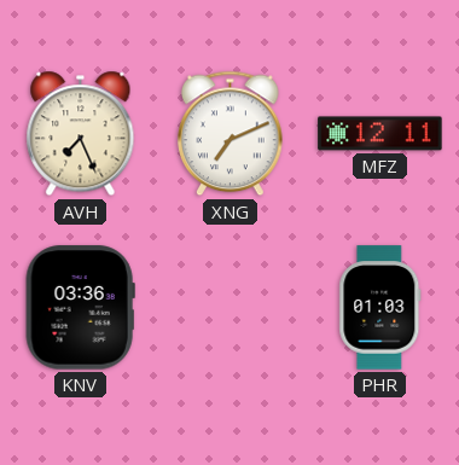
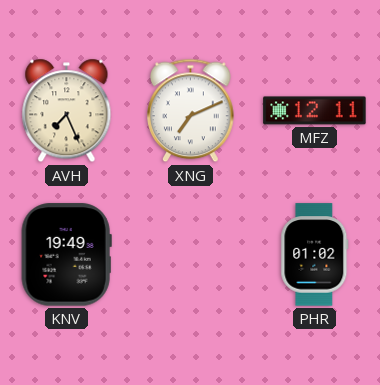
KNV: 03:36 -> 19:49 (66, 255)
PHR: 01:03 -> 01:02 (315, 255)
